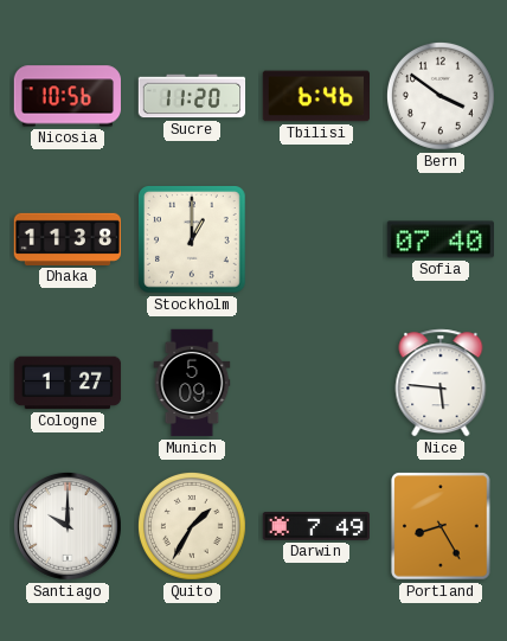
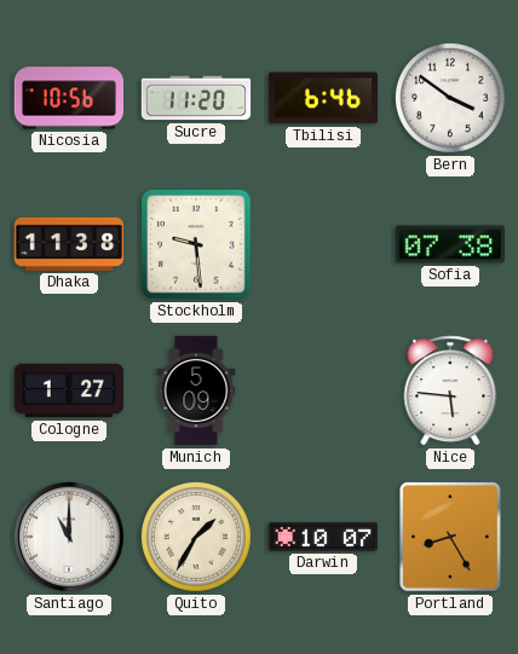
Stockholm: 1:00 -> 9:29 (197, 245)
Sofia: 07:40 -> 07:38 (449, 244)
Santiago: 10:00 -> 11:00 (69, 537)
Darwin: 7:49 -> 10:07 (322, 538)
